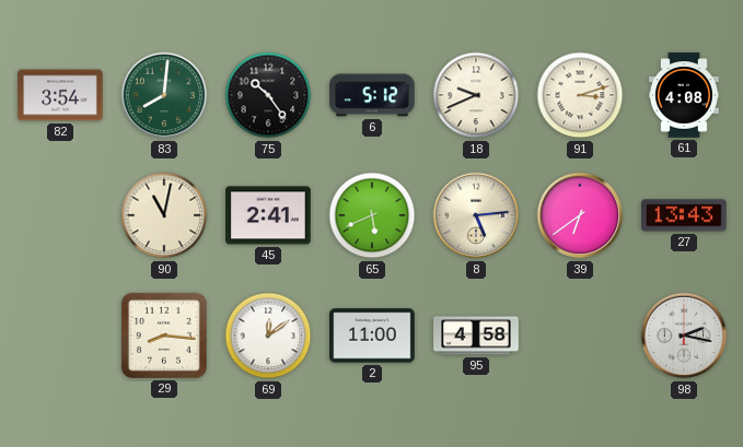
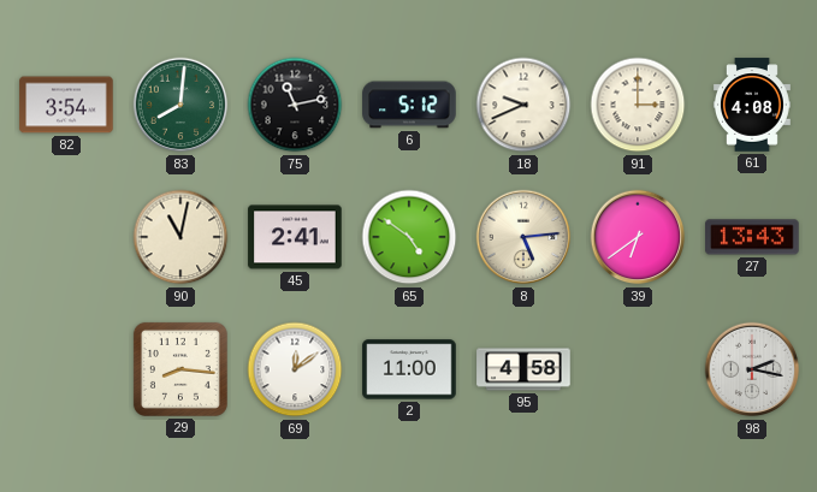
75: 10:24 -> 11:13 (295, 105)
91: 3:12 -> 3:00 (638, 105)
65: 5:41 -> 4:51 (409, 237)
